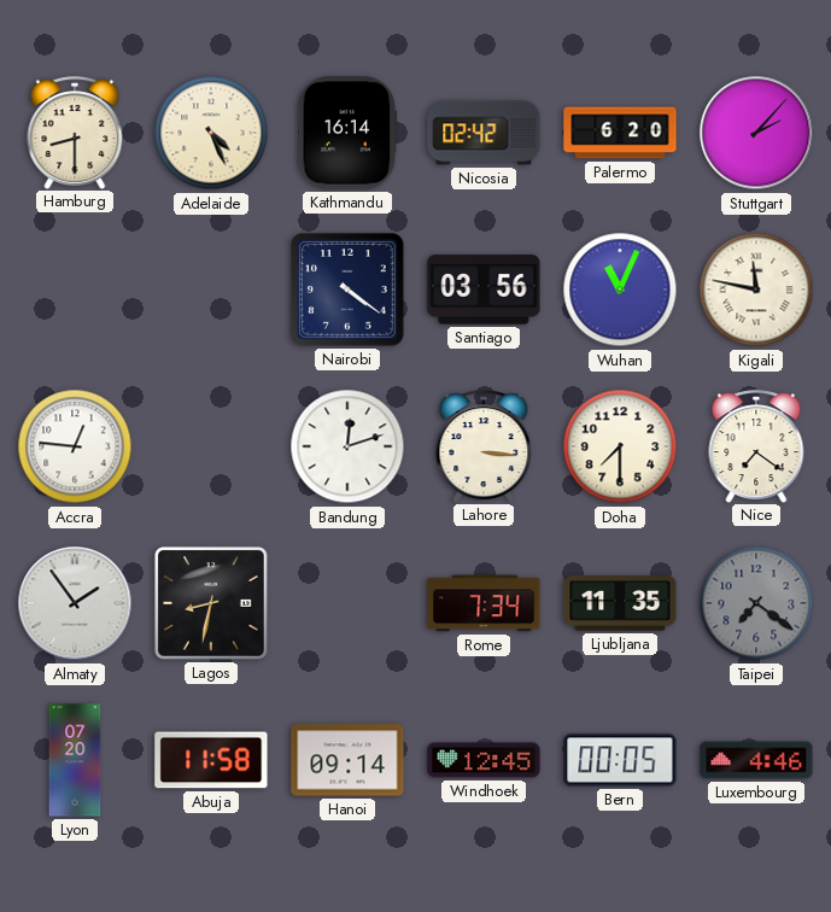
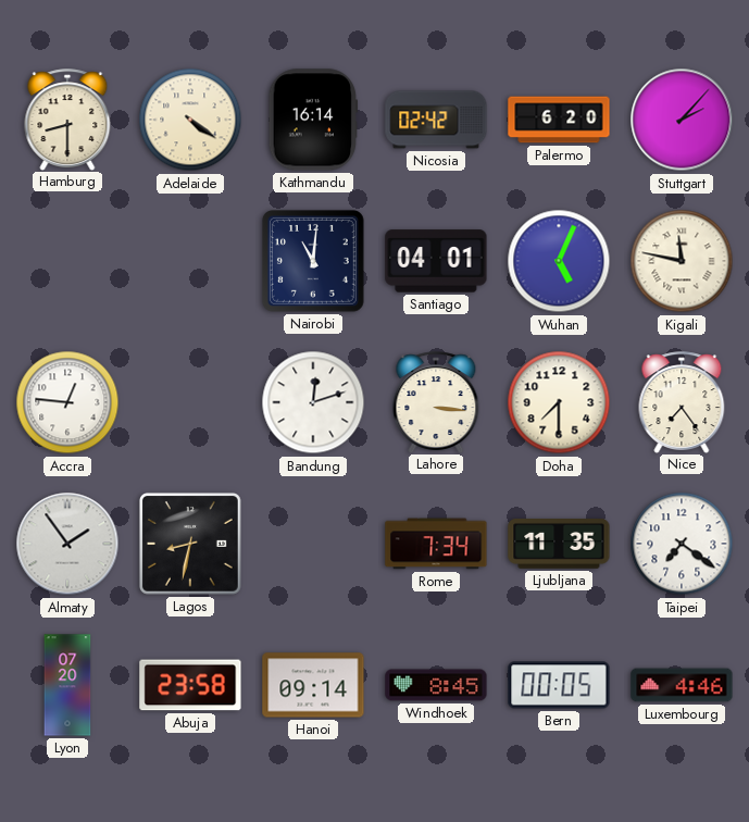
Adelaide: 4:26 -> 4:21 (190, 120)
Nairobi: 4:21 -> 11:01 (313, 261)
Santiago: 03:56 -> 04:01 (436, 261)
Wuhan: 11:04 -> 5:04 (559, 261)
Nice: 7:21 -> 7:24 (682, 402)
Taipei dial: grey -> white (682, 544)
Abuja: 11:58 -> 23:58 (190, 685)
Windhoek: 12:45 -> 8:45 (436, 685)
